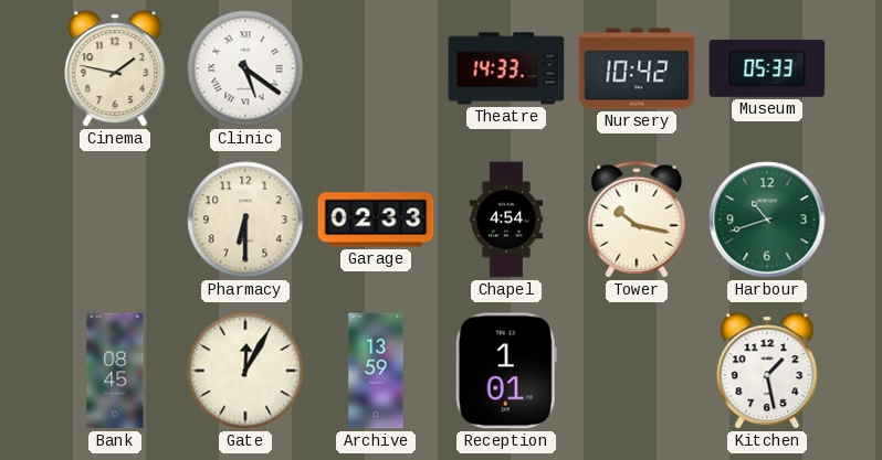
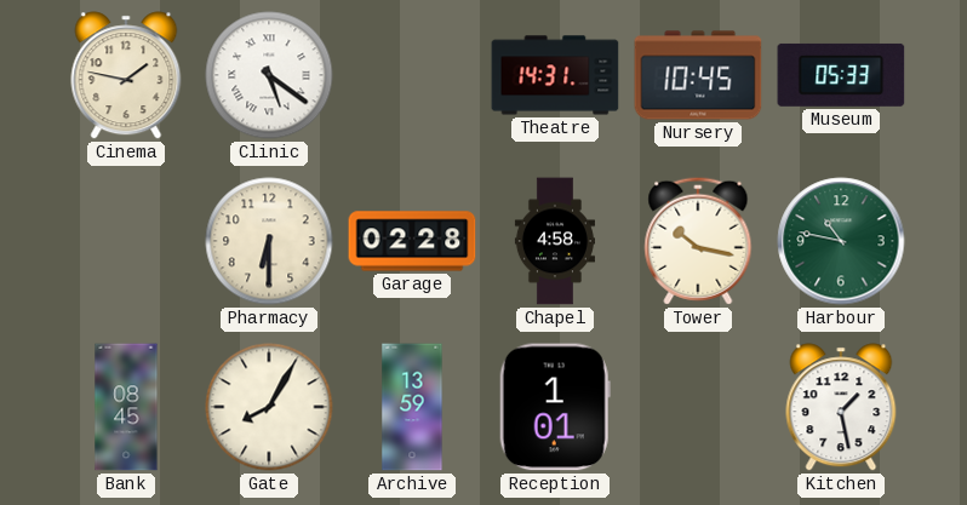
Theatre: 14:33 -> 14:31 (555, 75)
Nursery: 10:42 -> 10:45 (698, 75)
Garage: 02:33 -> 02:28 (412, 241)
Chapel: 4:54 -> 4:58 (555, 241)
Harbour: 10:42 -> 10:47 (841, 241)
Gate: 12:05 -> 8:05 (269, 407)
